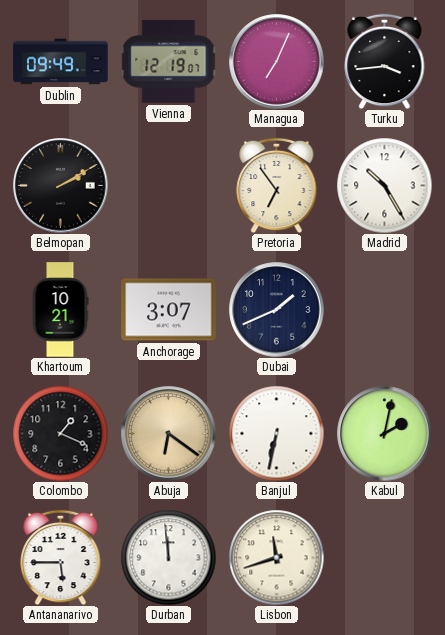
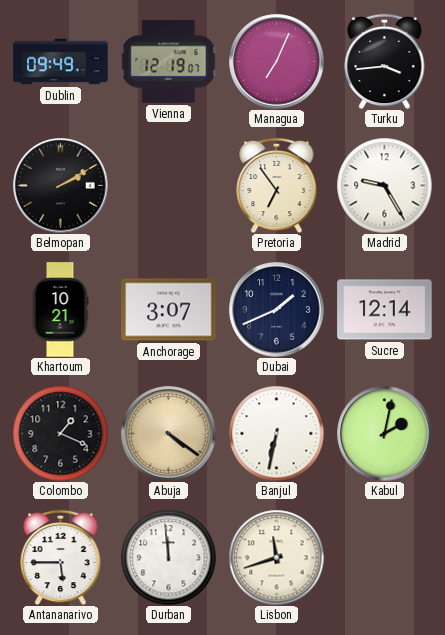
Madrid: 10:25 -> 9:25 (384, 185)
Sucre: none -> 12:14 (385, 310)
Abuja: 6:21 -> 4:21 (169, 434)
